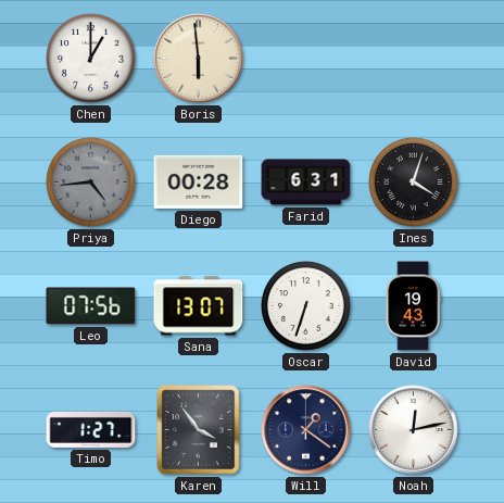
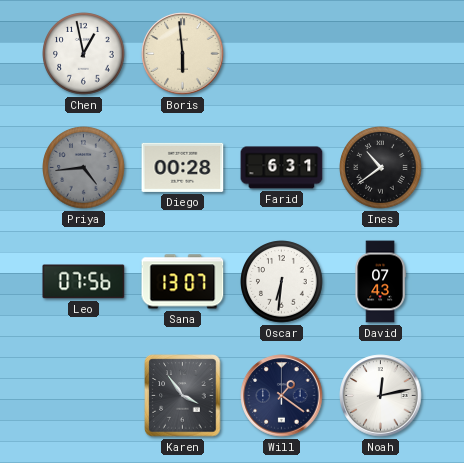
Chen: 1:00 -> 12:58 (84, 54)
Ines: 4:03 -> 10:39 (381, 168)
Oscar: 6:33 -> 6:31 (282, 282)
David: 19:43 -> 07:43 (380, 282)
Timo: 1:27 -> none (91, 429)
